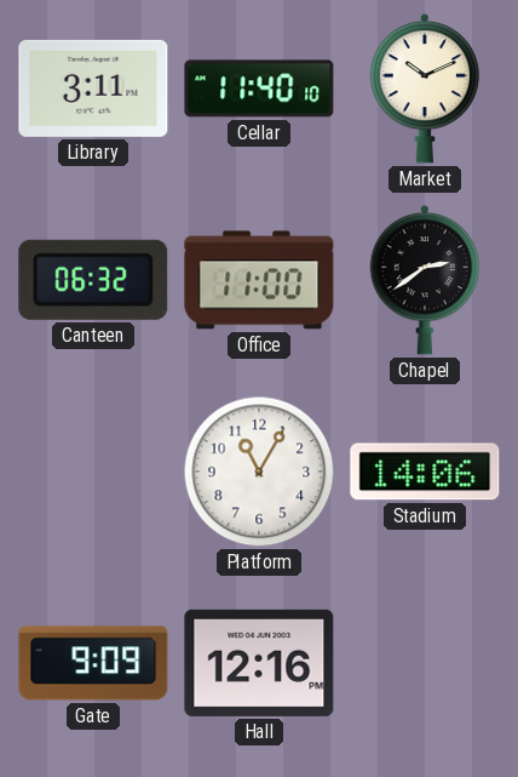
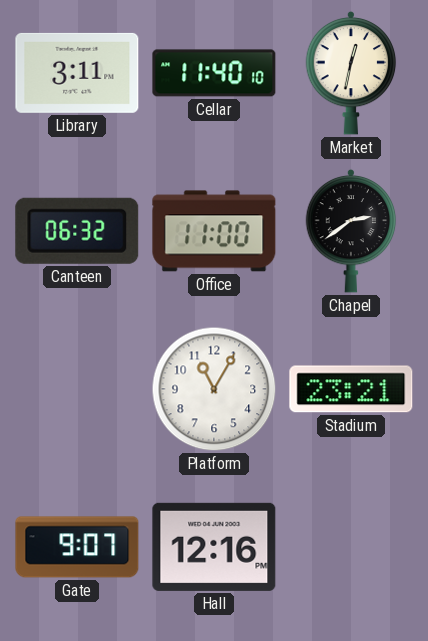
Market: 10:11 -> 12:32 (351, 73)
Stadium: 14:06 -> 23:21 (351, 389)
Gate: 9:09 -> 9:07 (77, 547)
